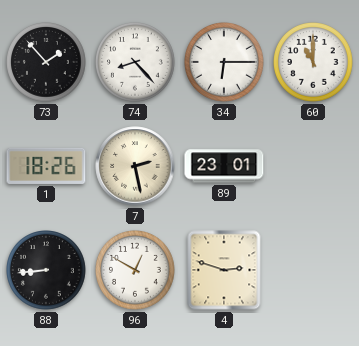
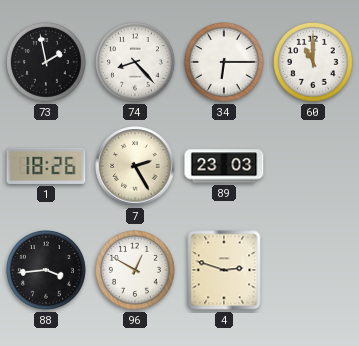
73: 1:53 -> 1:58 (47, 63)
7: 2:28 -> 2:25 (135, 166)
89: 23:01 -> 23:03 (224, 166)
88: 8:44 -> 3:44 (47, 271)
